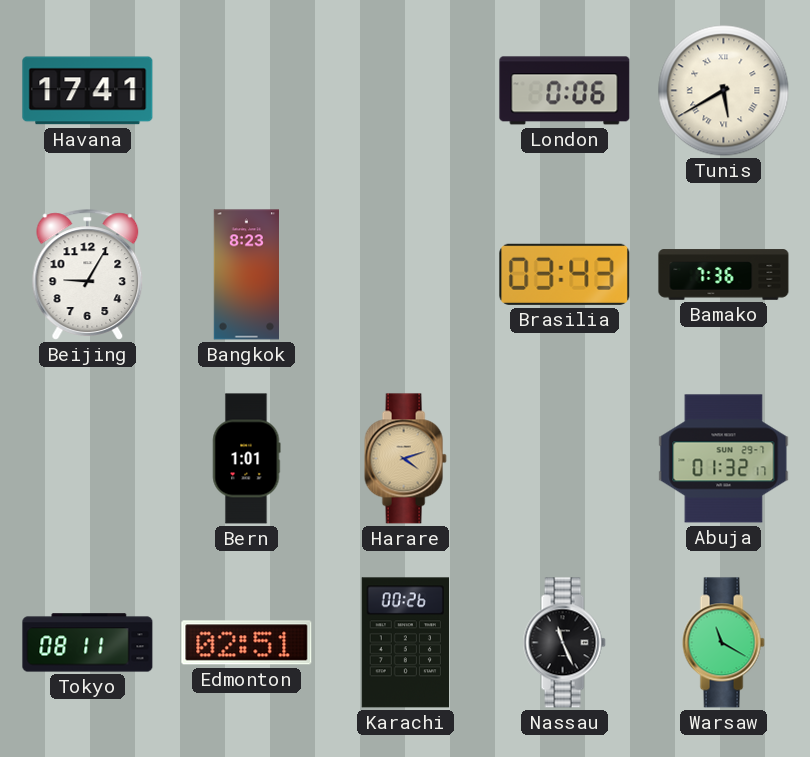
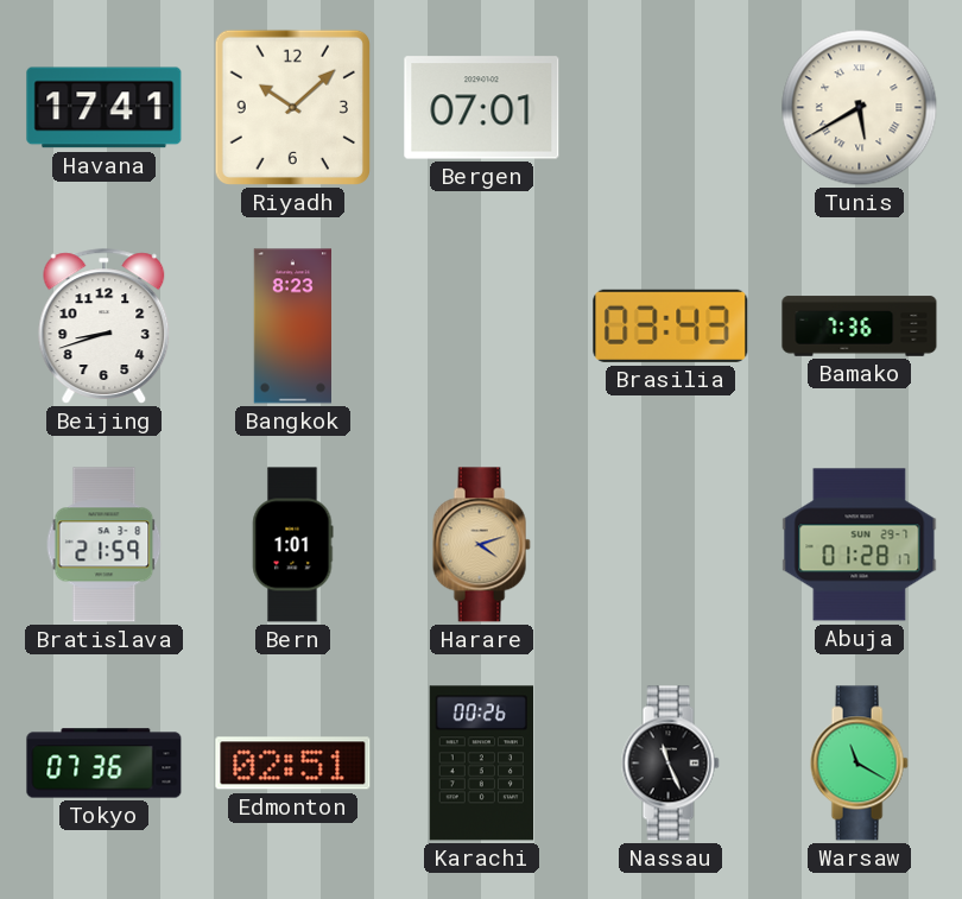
Riyadh: none -> 10:08 (292, 107)
Bergen: none -> 07:01 (482, 108)
London: 0:06 -> none (565, 91)
Beijing: 9:05 -> 8:42 (105, 327)
Bratislava: none -> 21:59 (105, 545)
Abuja: 01:32 -> 01:28 (860, 545)
Tokyo: 08:11 -> 07:36 (105, 764)
